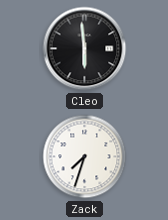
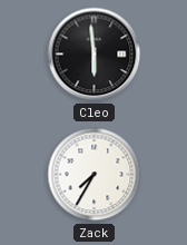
Zack: 7:33 -> 7:35 (95, 175)
